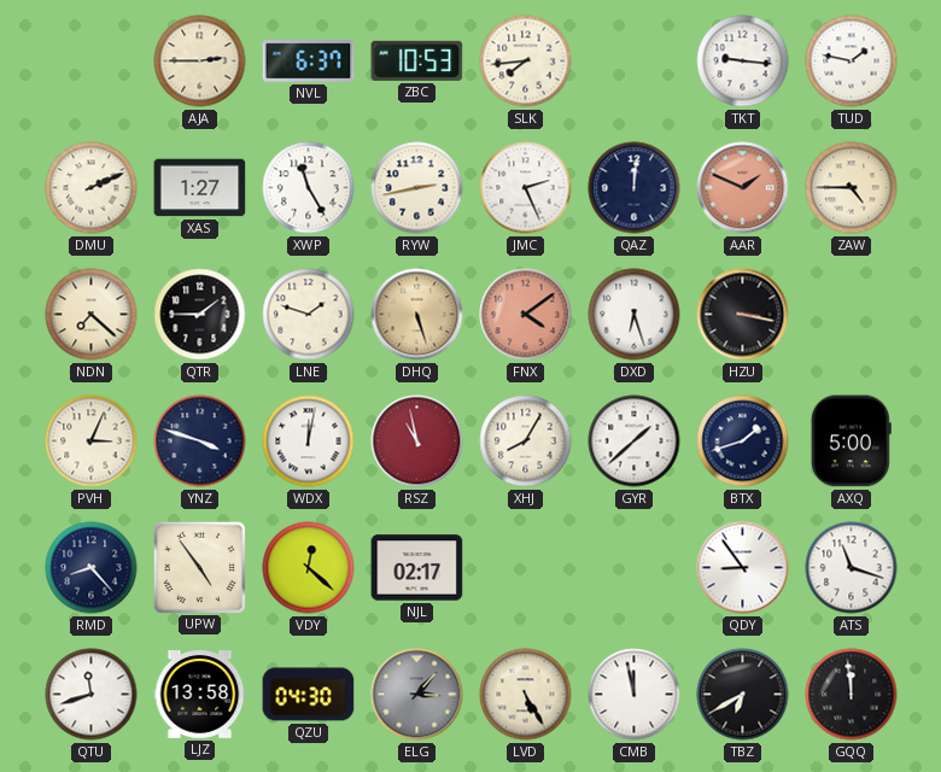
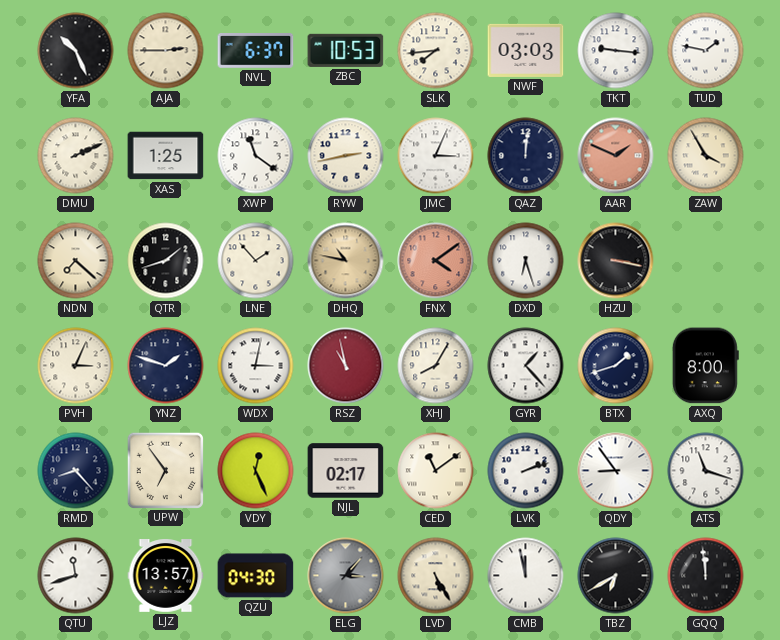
YFA: none -> 10:26 (76, 51)
NWF: none -> 03:03 (526, 50)
XAS: 1:27 -> 1:25 (166, 156)
XWP: 11:25 -> 11:21 (256, 156)
JMC: 2:26 -> 3:04 (436, 156)
ZAW: 4:45 -> 3:55 (706, 156)
QTR: 1:45 -> 1:42 (166, 261)
LNE: 1:48 -> 1:53 (256, 261)
DHQ: 5:27 -> 10:47 (346, 261)
YNZ: 3:48 -> 1:48 (166, 366)
WDX: 12:02 -> 3:02 (256, 366)
GYR: 1:38 -> 1:23 (526, 366)
AXQ: 5:00 -> 8:00 (705, 366)
UPW: 4:54 -> 6:54 (165, 470)
VDY: 12:22 -> 12:26 (256, 471)
CED: none -> 11:09 (436, 471)
LVK: none -> 2:12 (526, 471)
LJZ: 13:58 -> 13:57 (166, 576)
